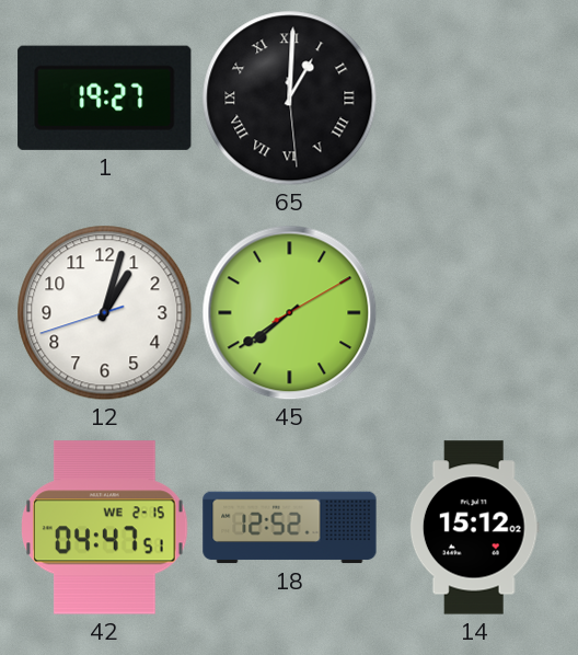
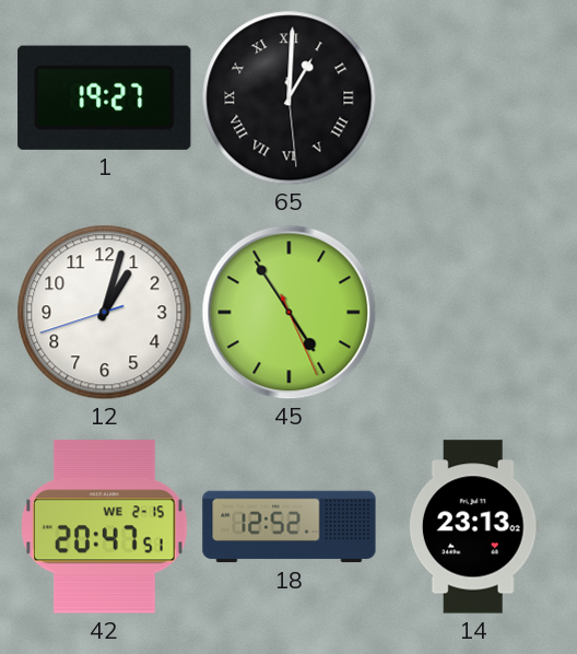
45: 7:39 -> 4:54 (290, 313)
42: 04:47 -> 20:47 (105, 527)
14: 15:12 -> 23:13 (473, 527)
